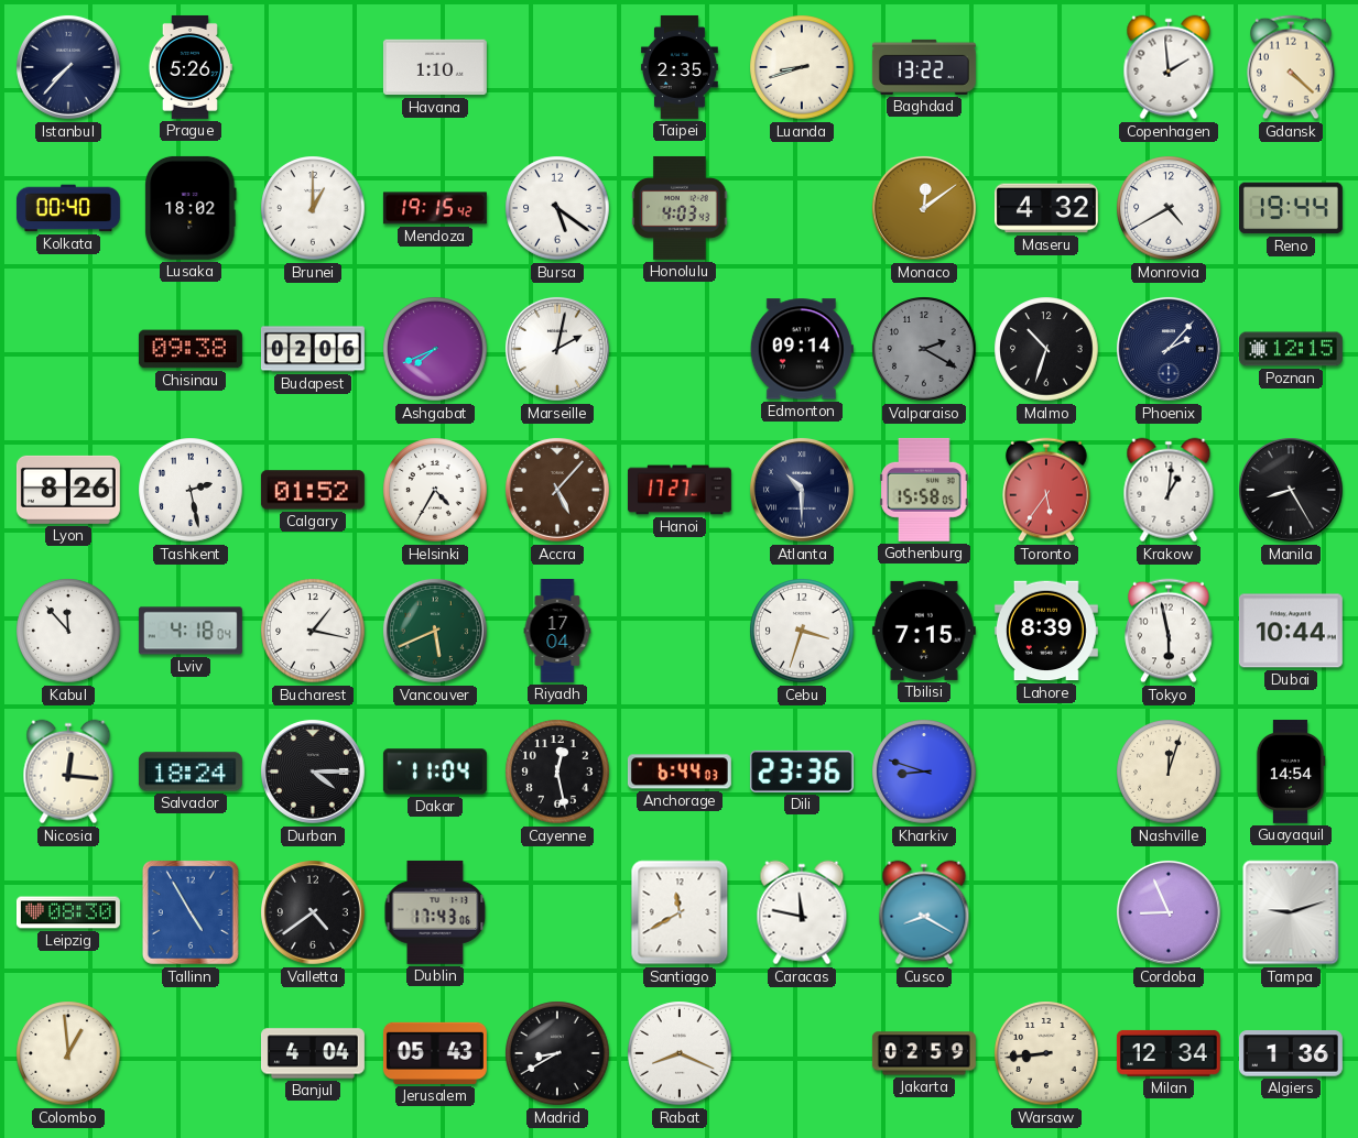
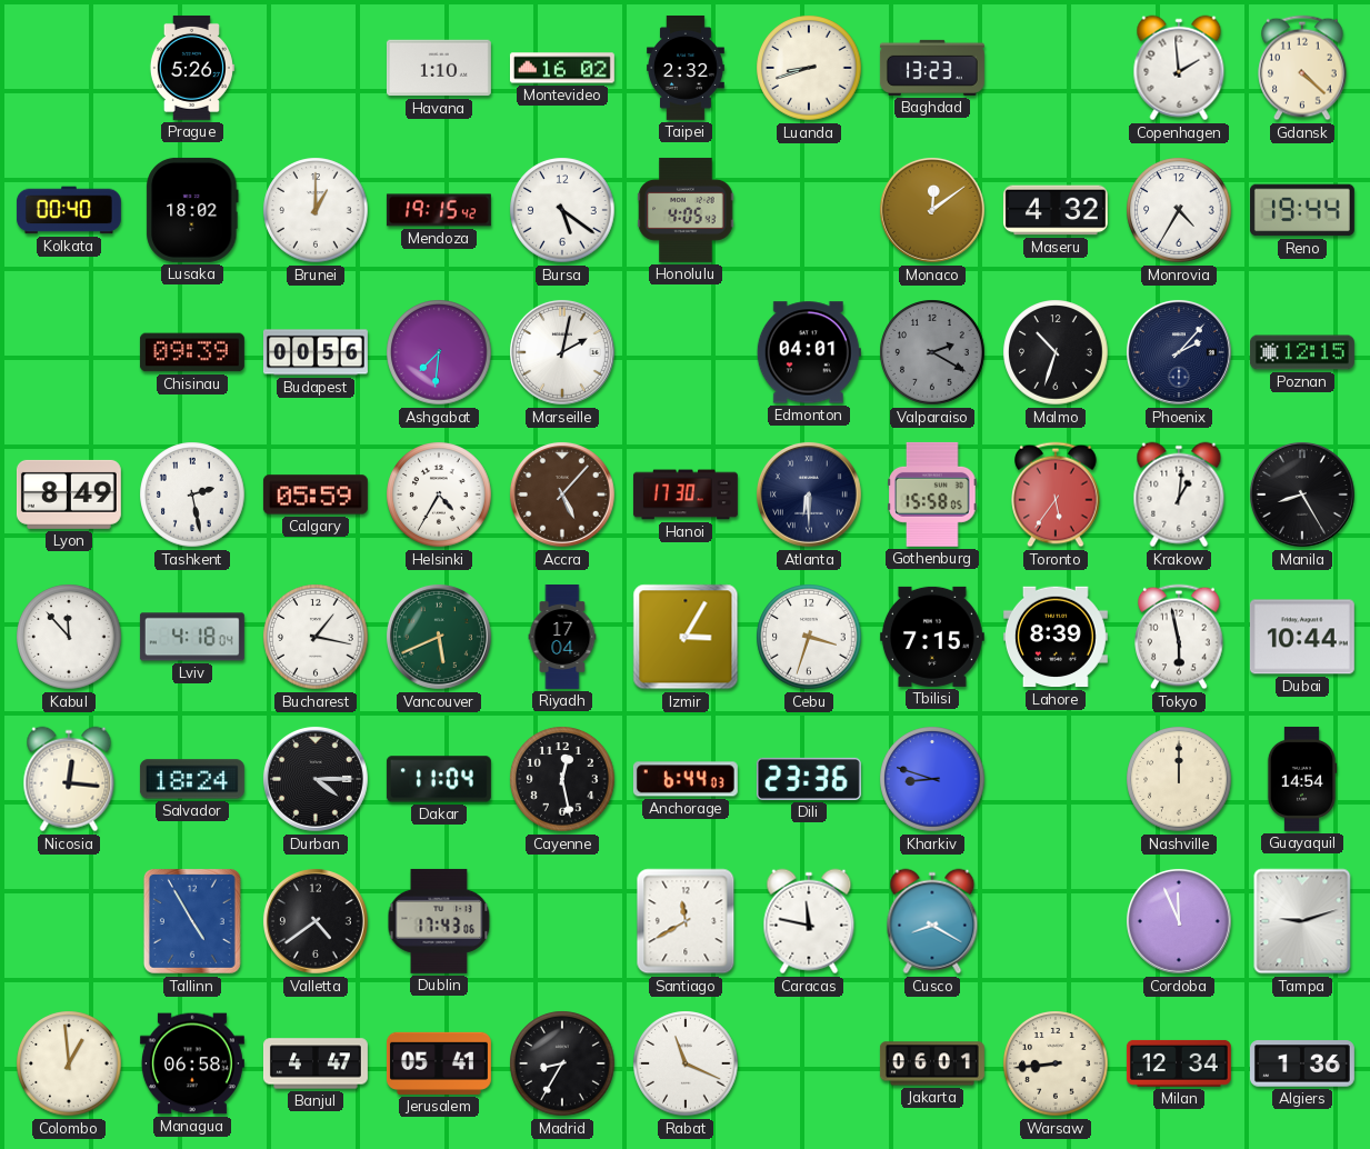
Istanbul: 7:37 -> none (68, 67)
Montevideo: none -> 16:02 (562, 68)
Taipei: 2:35 -> 2:32 (686, 68)
Baghdad: 13:22 -> 13:23 (932, 68)
Honolulu: 4:03 -> 4:05 (686, 210)
Monrovia: 4:40 -> 4:35 (1179, 210)
Chisinau: 09:38 -> 09:39 (192, 352)
Budapest: 02:06 -> 00:56 (316, 352)
Ashgabat: 7:41 -> 7:31 (439, 352)
Edmonton: 09:14 -> 04:01 (809, 352)
Lyon: 8:26 -> 8:49 (69, 494)
Calgary: 01:52 -> 05:59 (316, 494)
Hanoi: 17:27 -> 17:30 (686, 494)
Atlanta: 10:30 -> 6:30 (809, 494)
Izmir: none -> 3:05 (686, 637)
Nashville: 12:03 -> 12:00 (1179, 779)
Leipzig: 08:30 -> none (68, 912)
Cordoba: 8:56 -> 11:56 (1179, 921)
Managua: none -> 06:58 (192, 1063)
Banjul: 4:04 -> 4:47 (316, 1063)
Jerusalem: 05:43 -> 05:41 (439, 1063)
Madrid: 8:40 -> 8:35 (562, 1063)
Rabat: 8:19 -> 11:19 (686, 1063)
Jakarta: 02:59 -> 06:01 (932, 1063)
